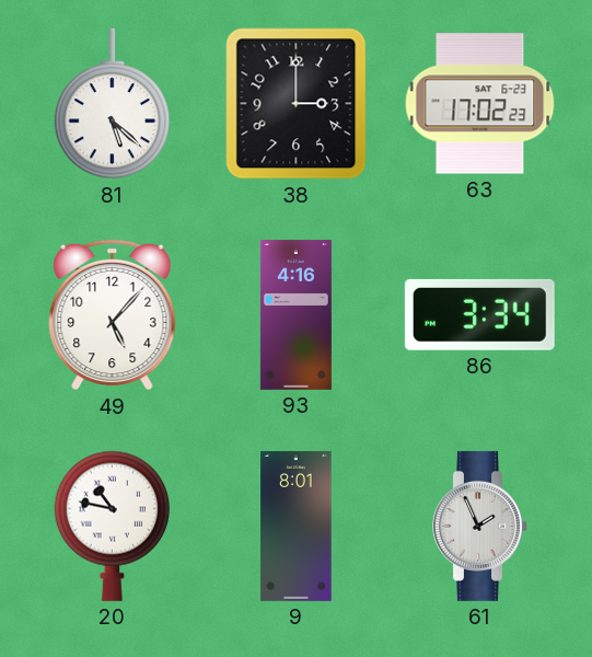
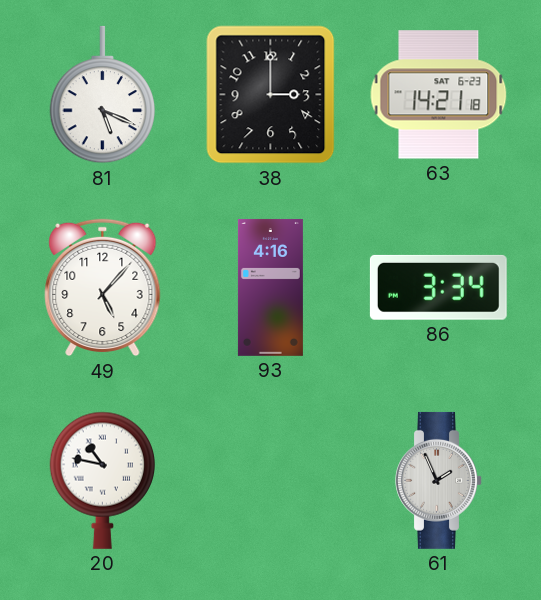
81: 5:22 -> 5:19 (102, 95)
63: 17:02 -> 14:21 (439, 95)
9: 8:01 -> none (297, 526)
